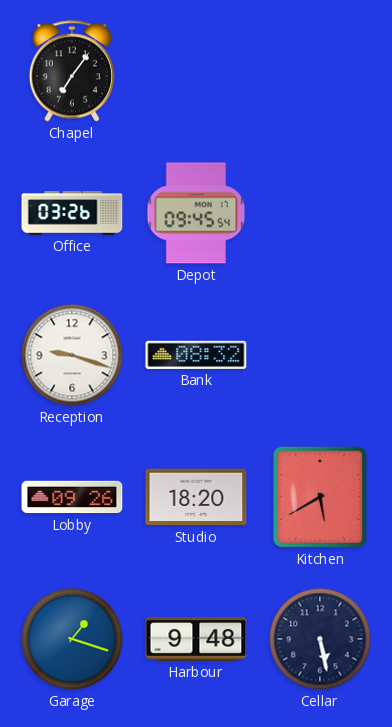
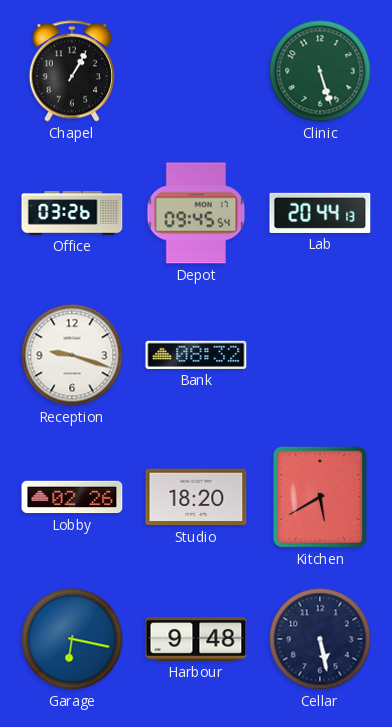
Chapel: 7:06 -> 1:05 (71, 71)
Clinic: none -> 5:27 (320, 71)
Lab: none -> 20:44 (320, 213)
Lobby: 09:26 -> 02:26 (72, 497)
Garage: 1:18 -> 6:17 (72, 639)
